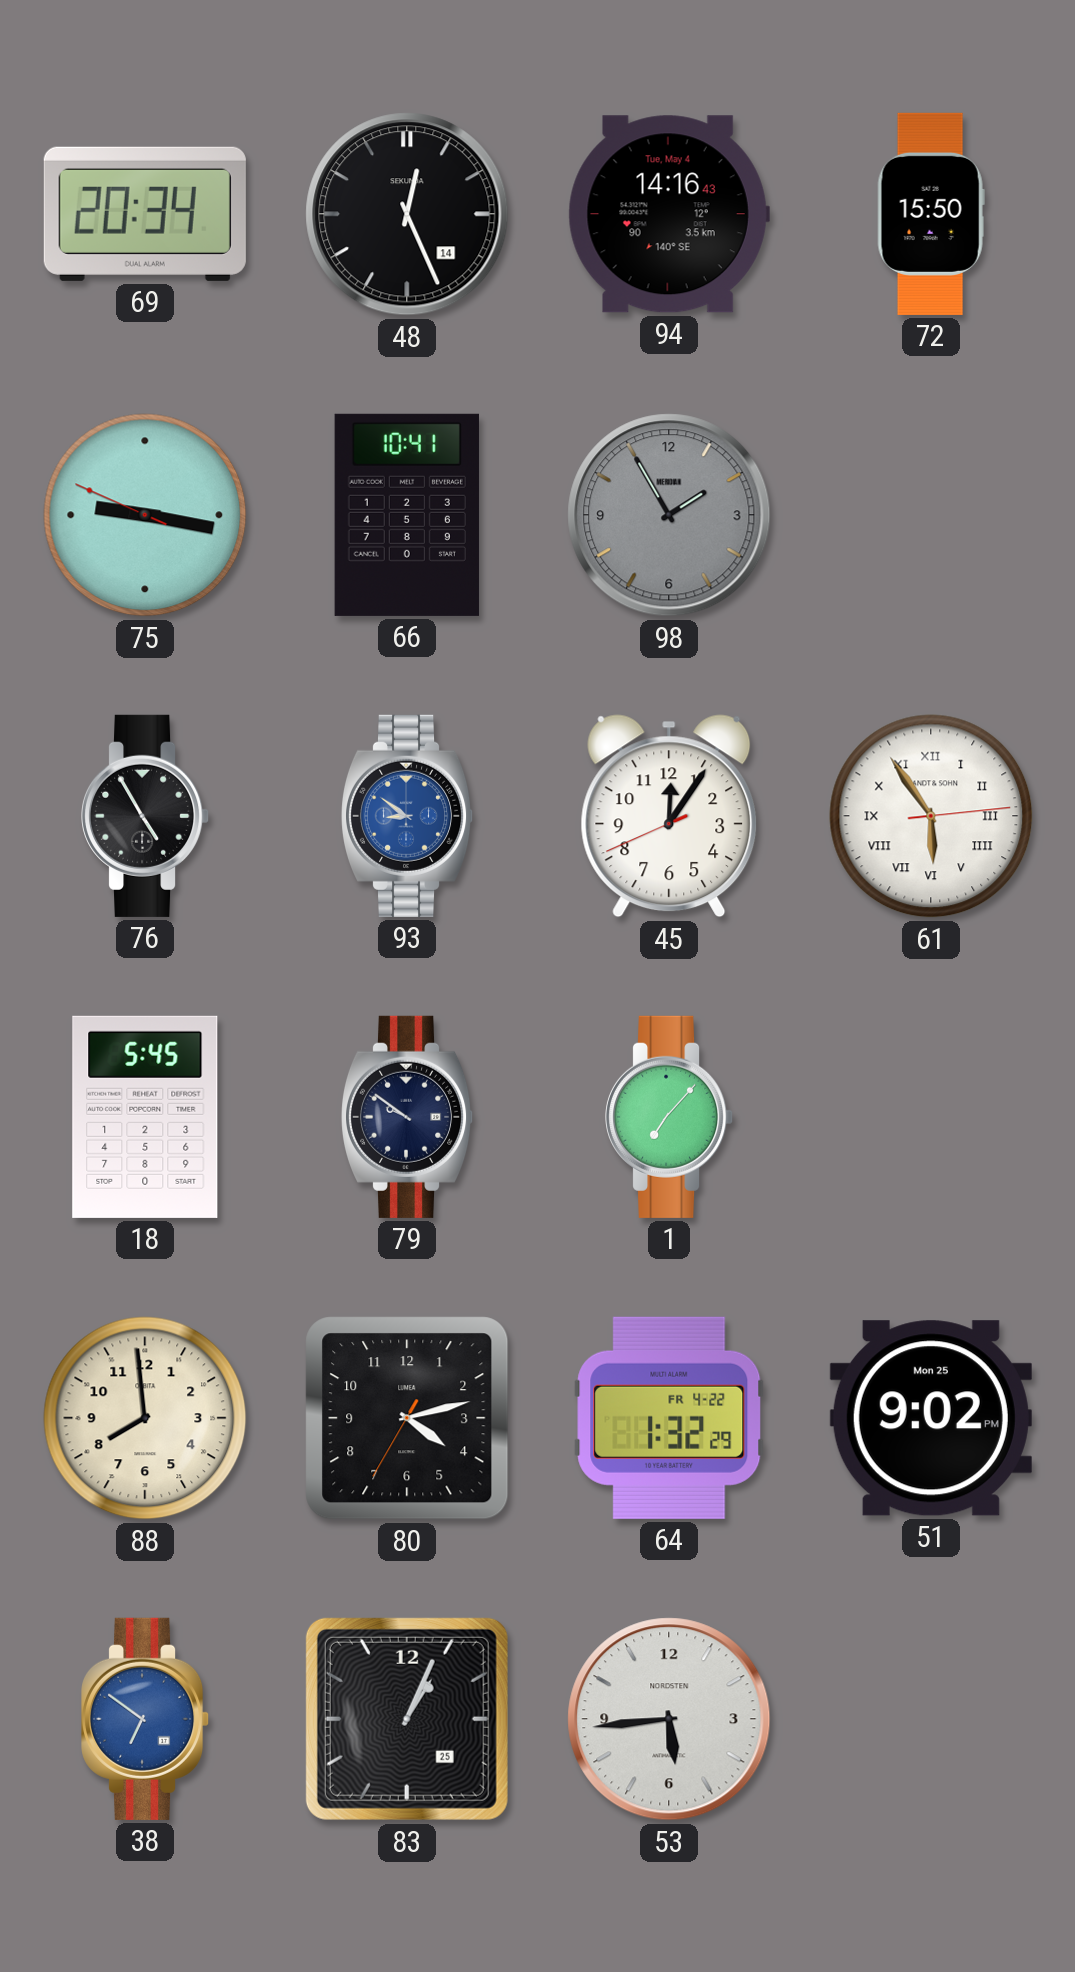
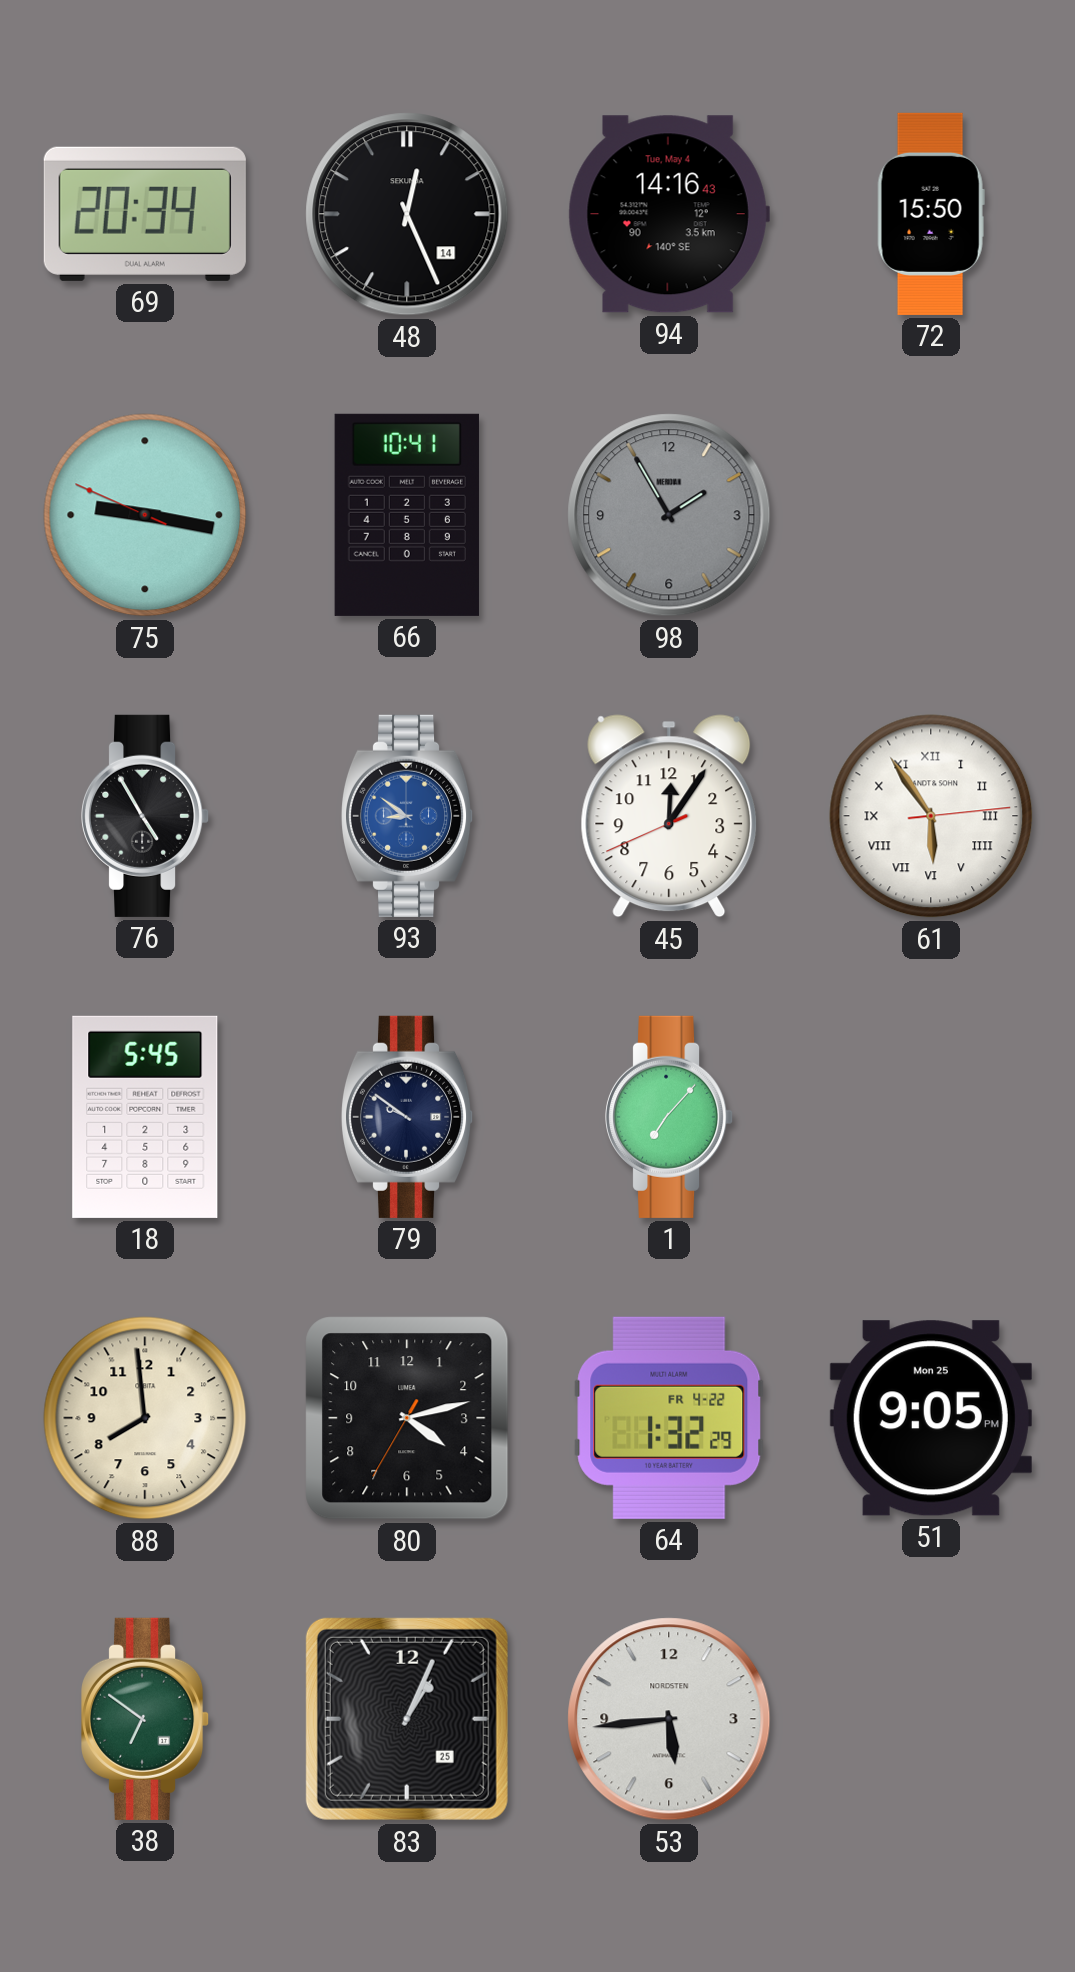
51: 9:02 -> 9:05 (931, 1418)
38 dial: blue -> green (146, 1719)
